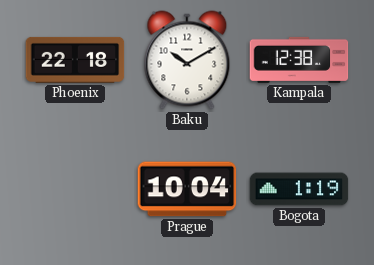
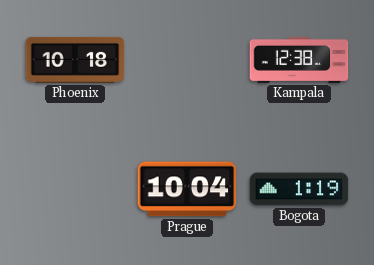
Phoenix: 22:18 -> 10:18 (75, 60)
Baku: 10:10 -> none (187, 60)
